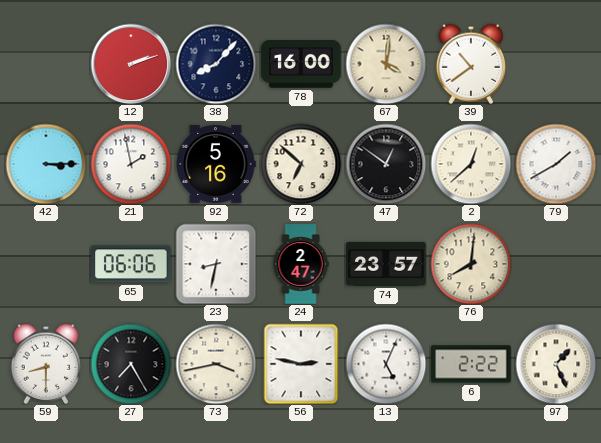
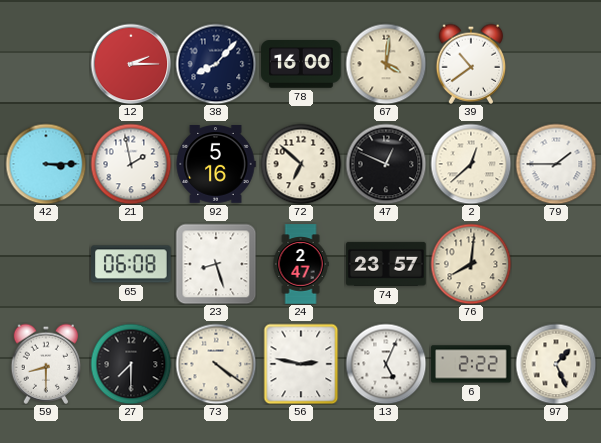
12: 2:12 -> 2:15 (131, 64)
47: 12:51 -> 12:49 (386, 164)
79: 1:40 -> 1:45 (556, 164)
65: 06:06 -> 06:08 (131, 264)
23: 8:32 -> 8:27 (216, 264)
27: 7:25 -> 7:30 (131, 364)
73: 3:43 -> 4:21 (216, 364)
